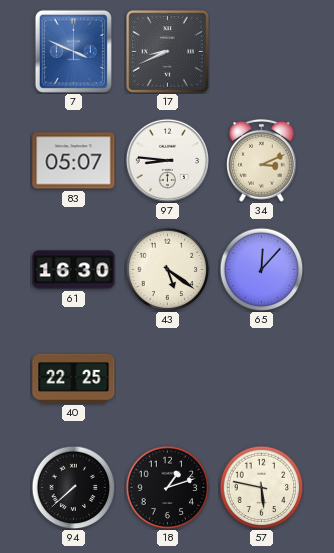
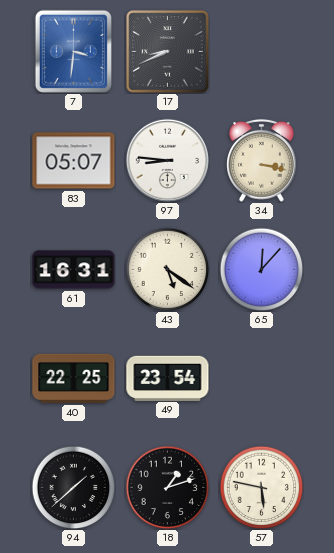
7: 3:49 -> 3:31 (73, 51)
34: 3:11 -> 3:17 (262, 160)
61: 16:30 -> 16:31 (74, 270)
49: none -> 23:54 (168, 378)
94: 7:38 -> 1:38 (73, 487)
